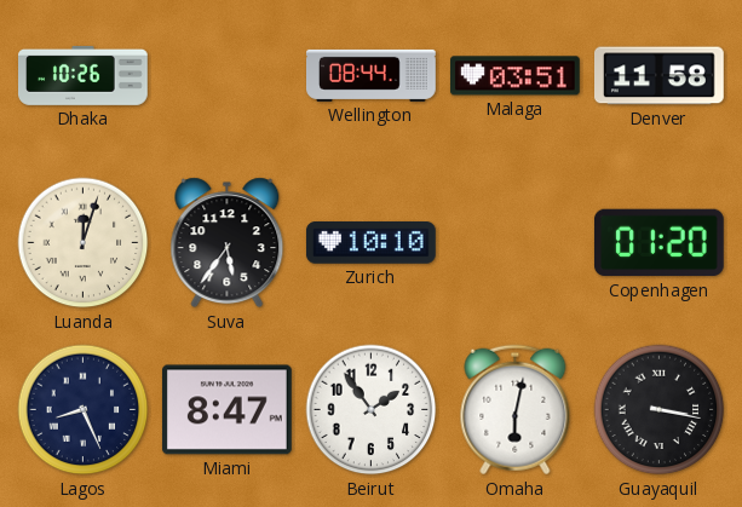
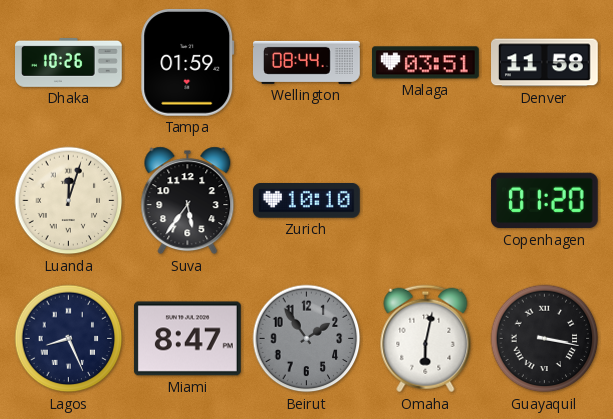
Tampa: none -> 01:59 (188, 62)
Beirut dial: white -> grey (307, 339)
